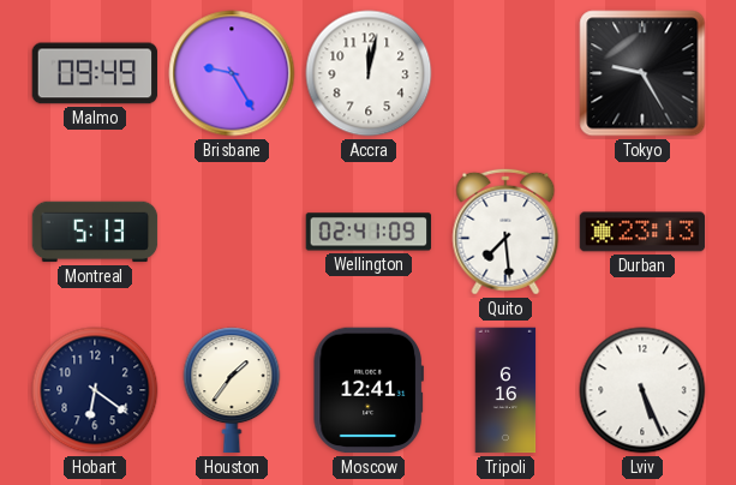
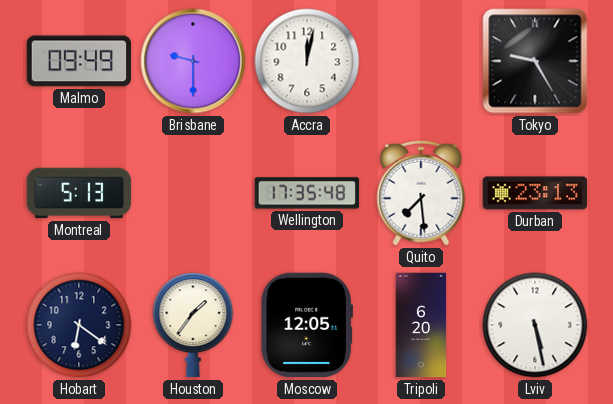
Brisbane: 9:25 -> 9:30 (193, 61)
Wellington: 02:41 -> 17:35 (307, 193)
Moscow: 12:41 -> 12:05 (307, 325)
Tripoli: 6:16 -> 6:20 (421, 325)
Lviv: 5:26 -> 5:28 (535, 325)
